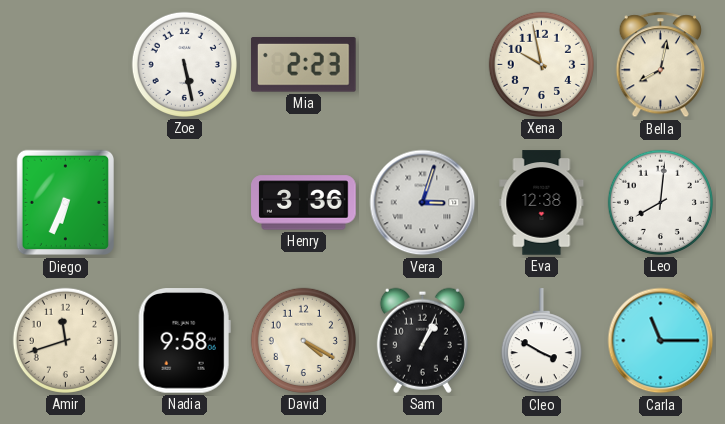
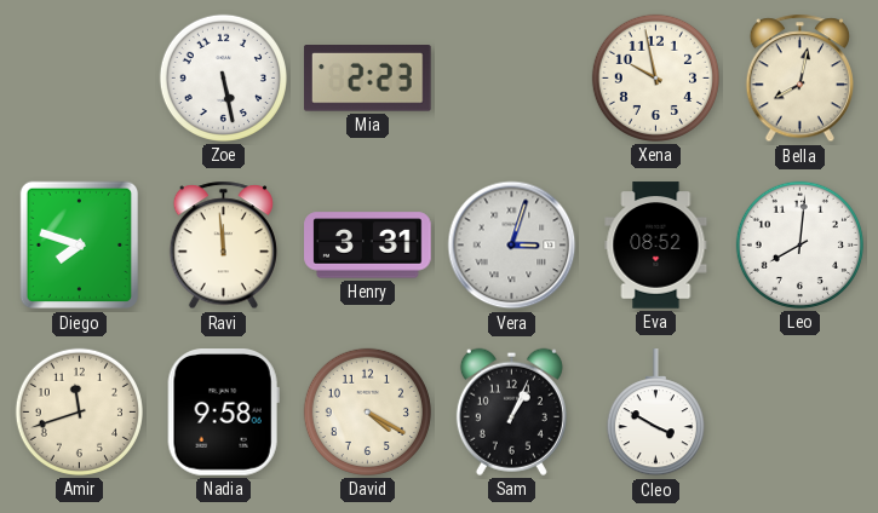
Diego: 6:34 -> 7:48 (79, 246)
Ravi: none -> 11:59 (223, 246)
Henry: 3:36 -> 3:31 (368, 246)
Eva: 12:38 -> 08:52 (656, 246)
Carla: 11:15 -> none (661, 341)
